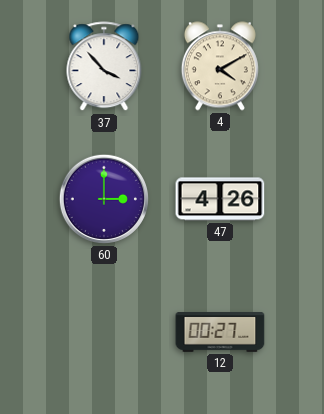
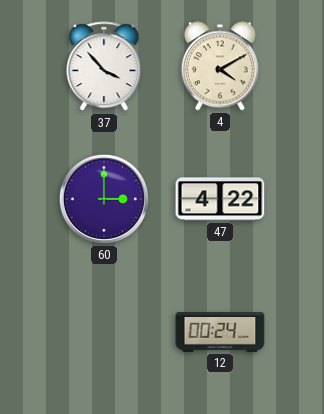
47: 4:26 -> 4:22 (220, 199)
12: 00:27 -> 00:24 (220, 333)
